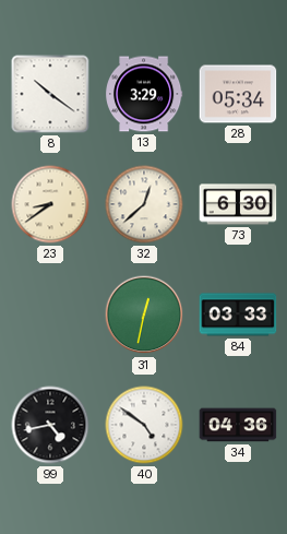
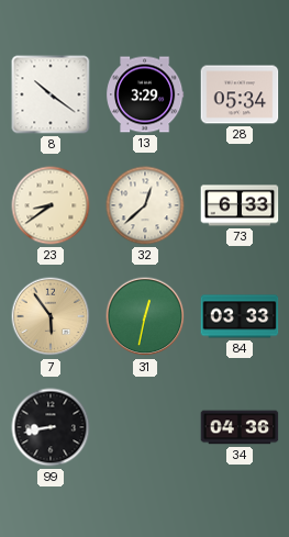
73: 6:30 -> 6:33 (240, 205)
7: none -> 5:54 (51, 316)
99: 4:43 -> 8:43 (51, 427)
40: 4:51 -> none (144, 425)
